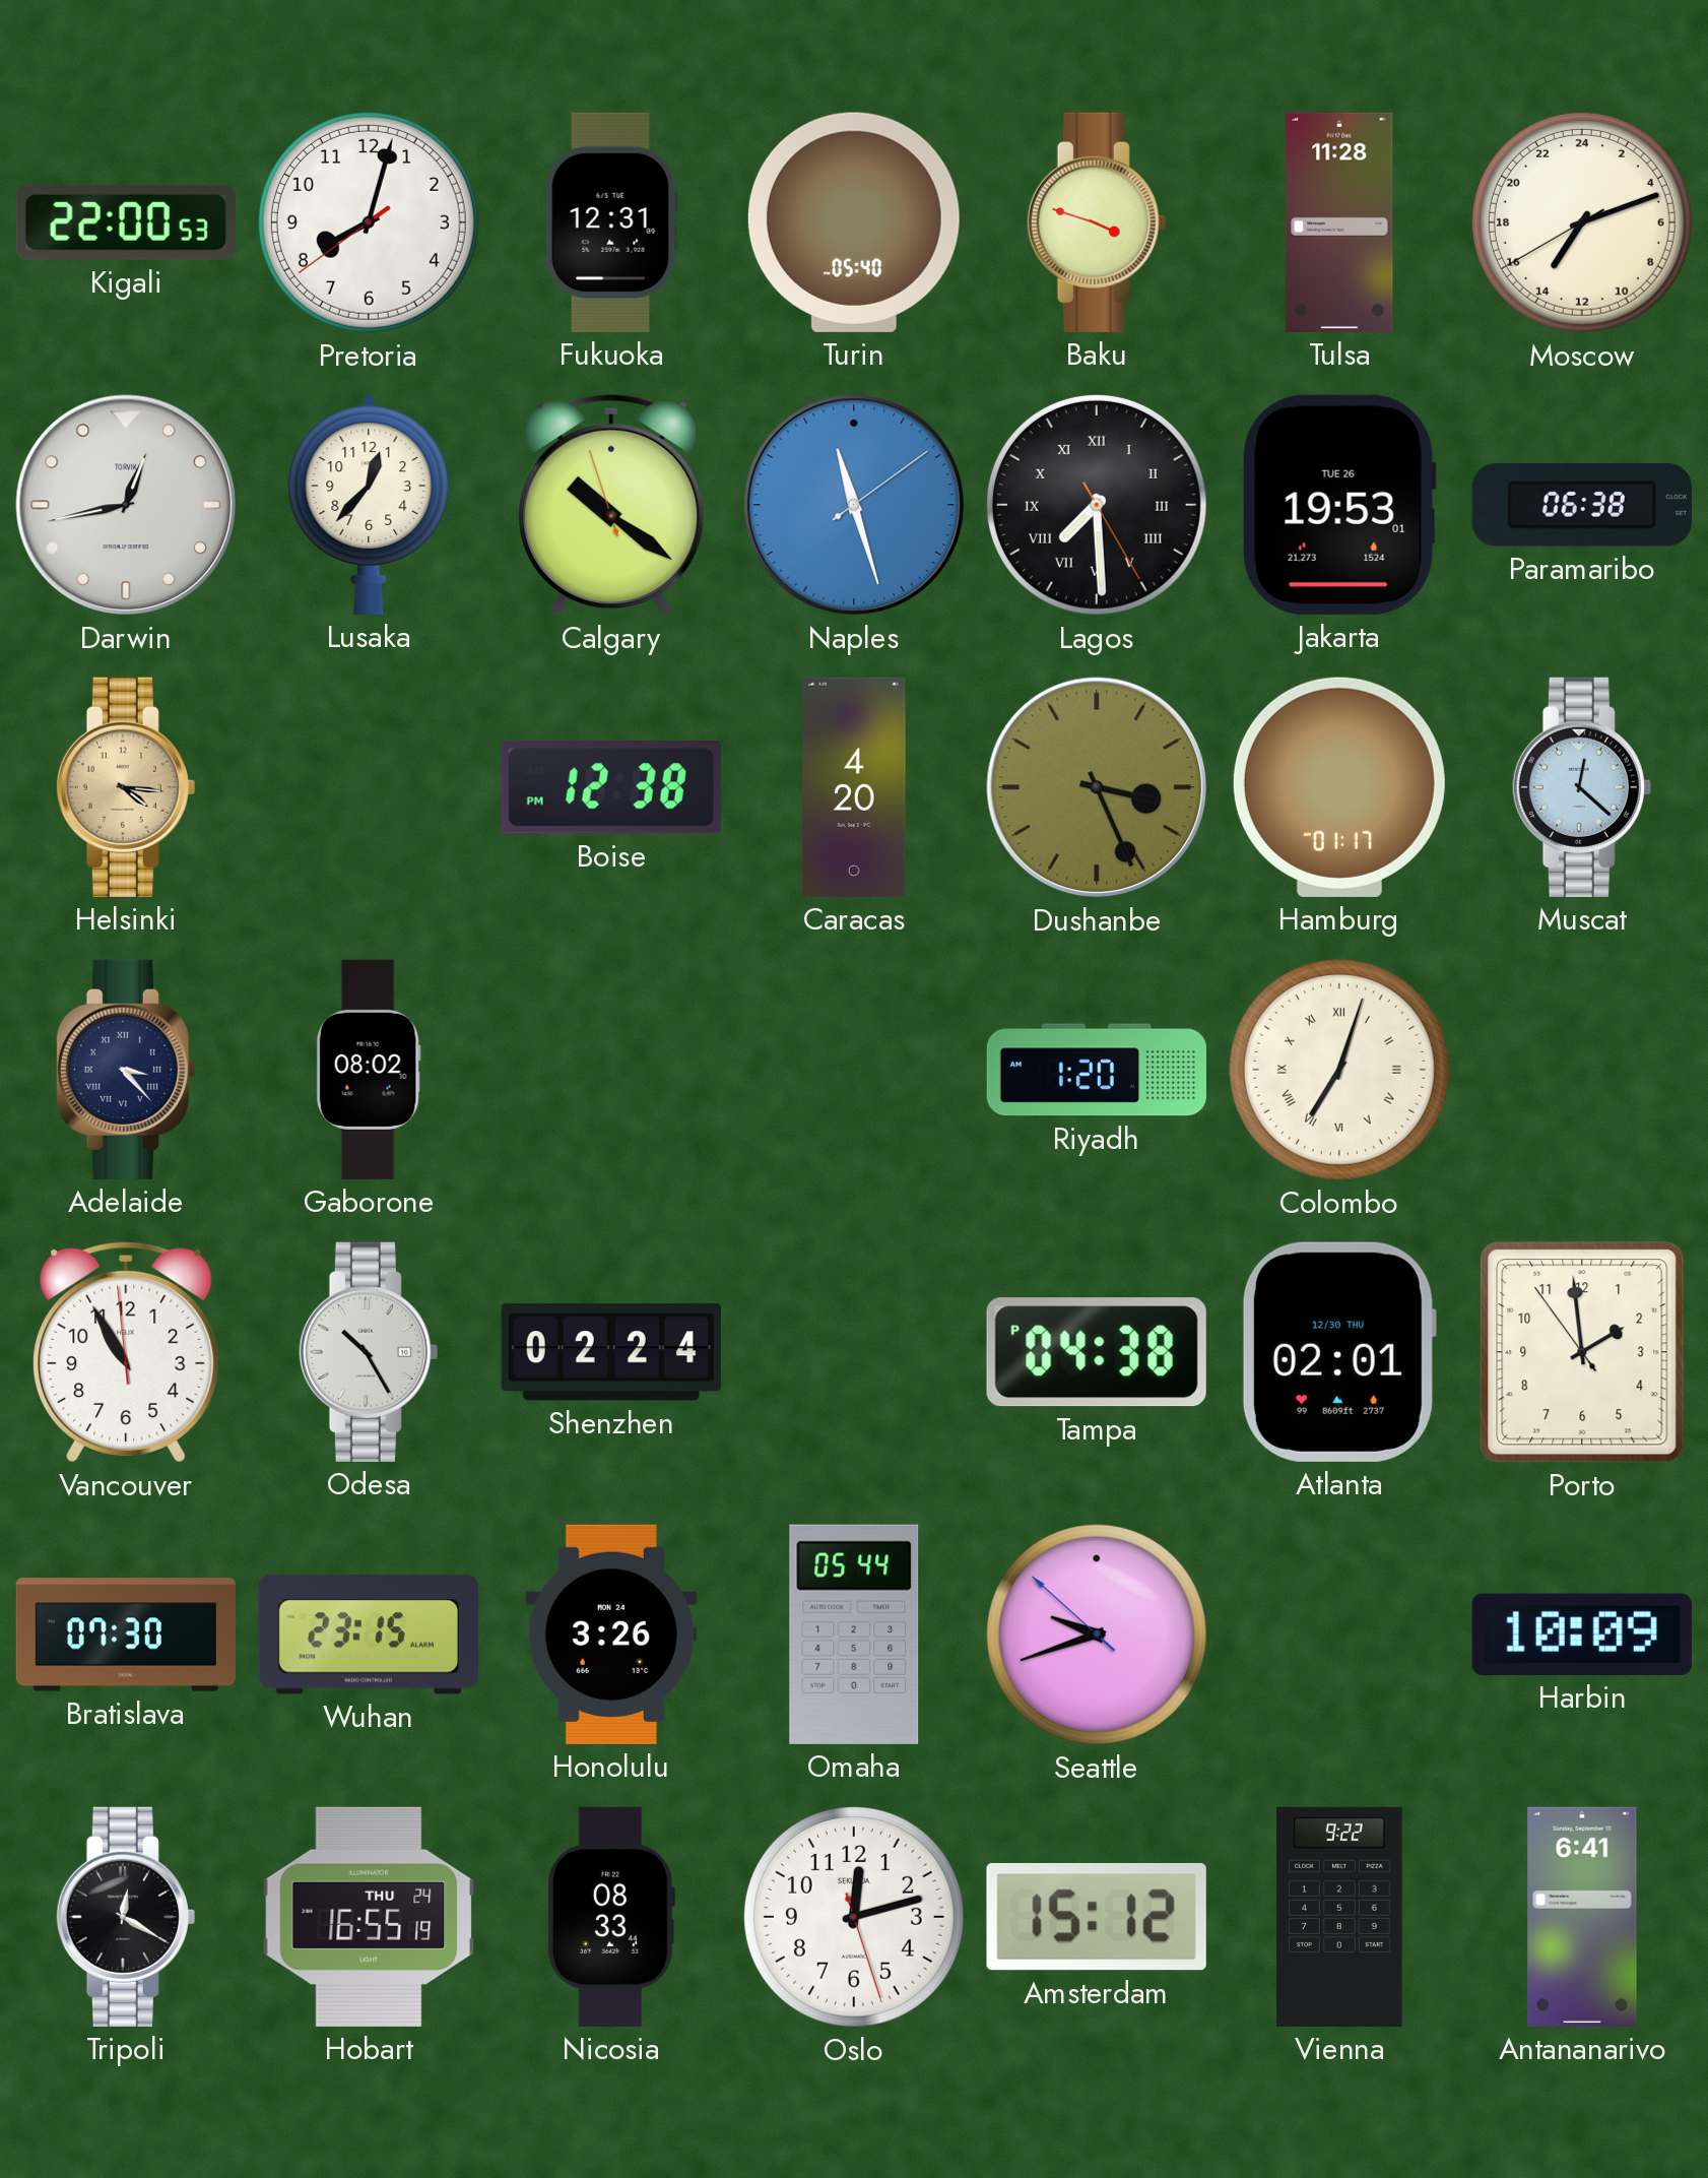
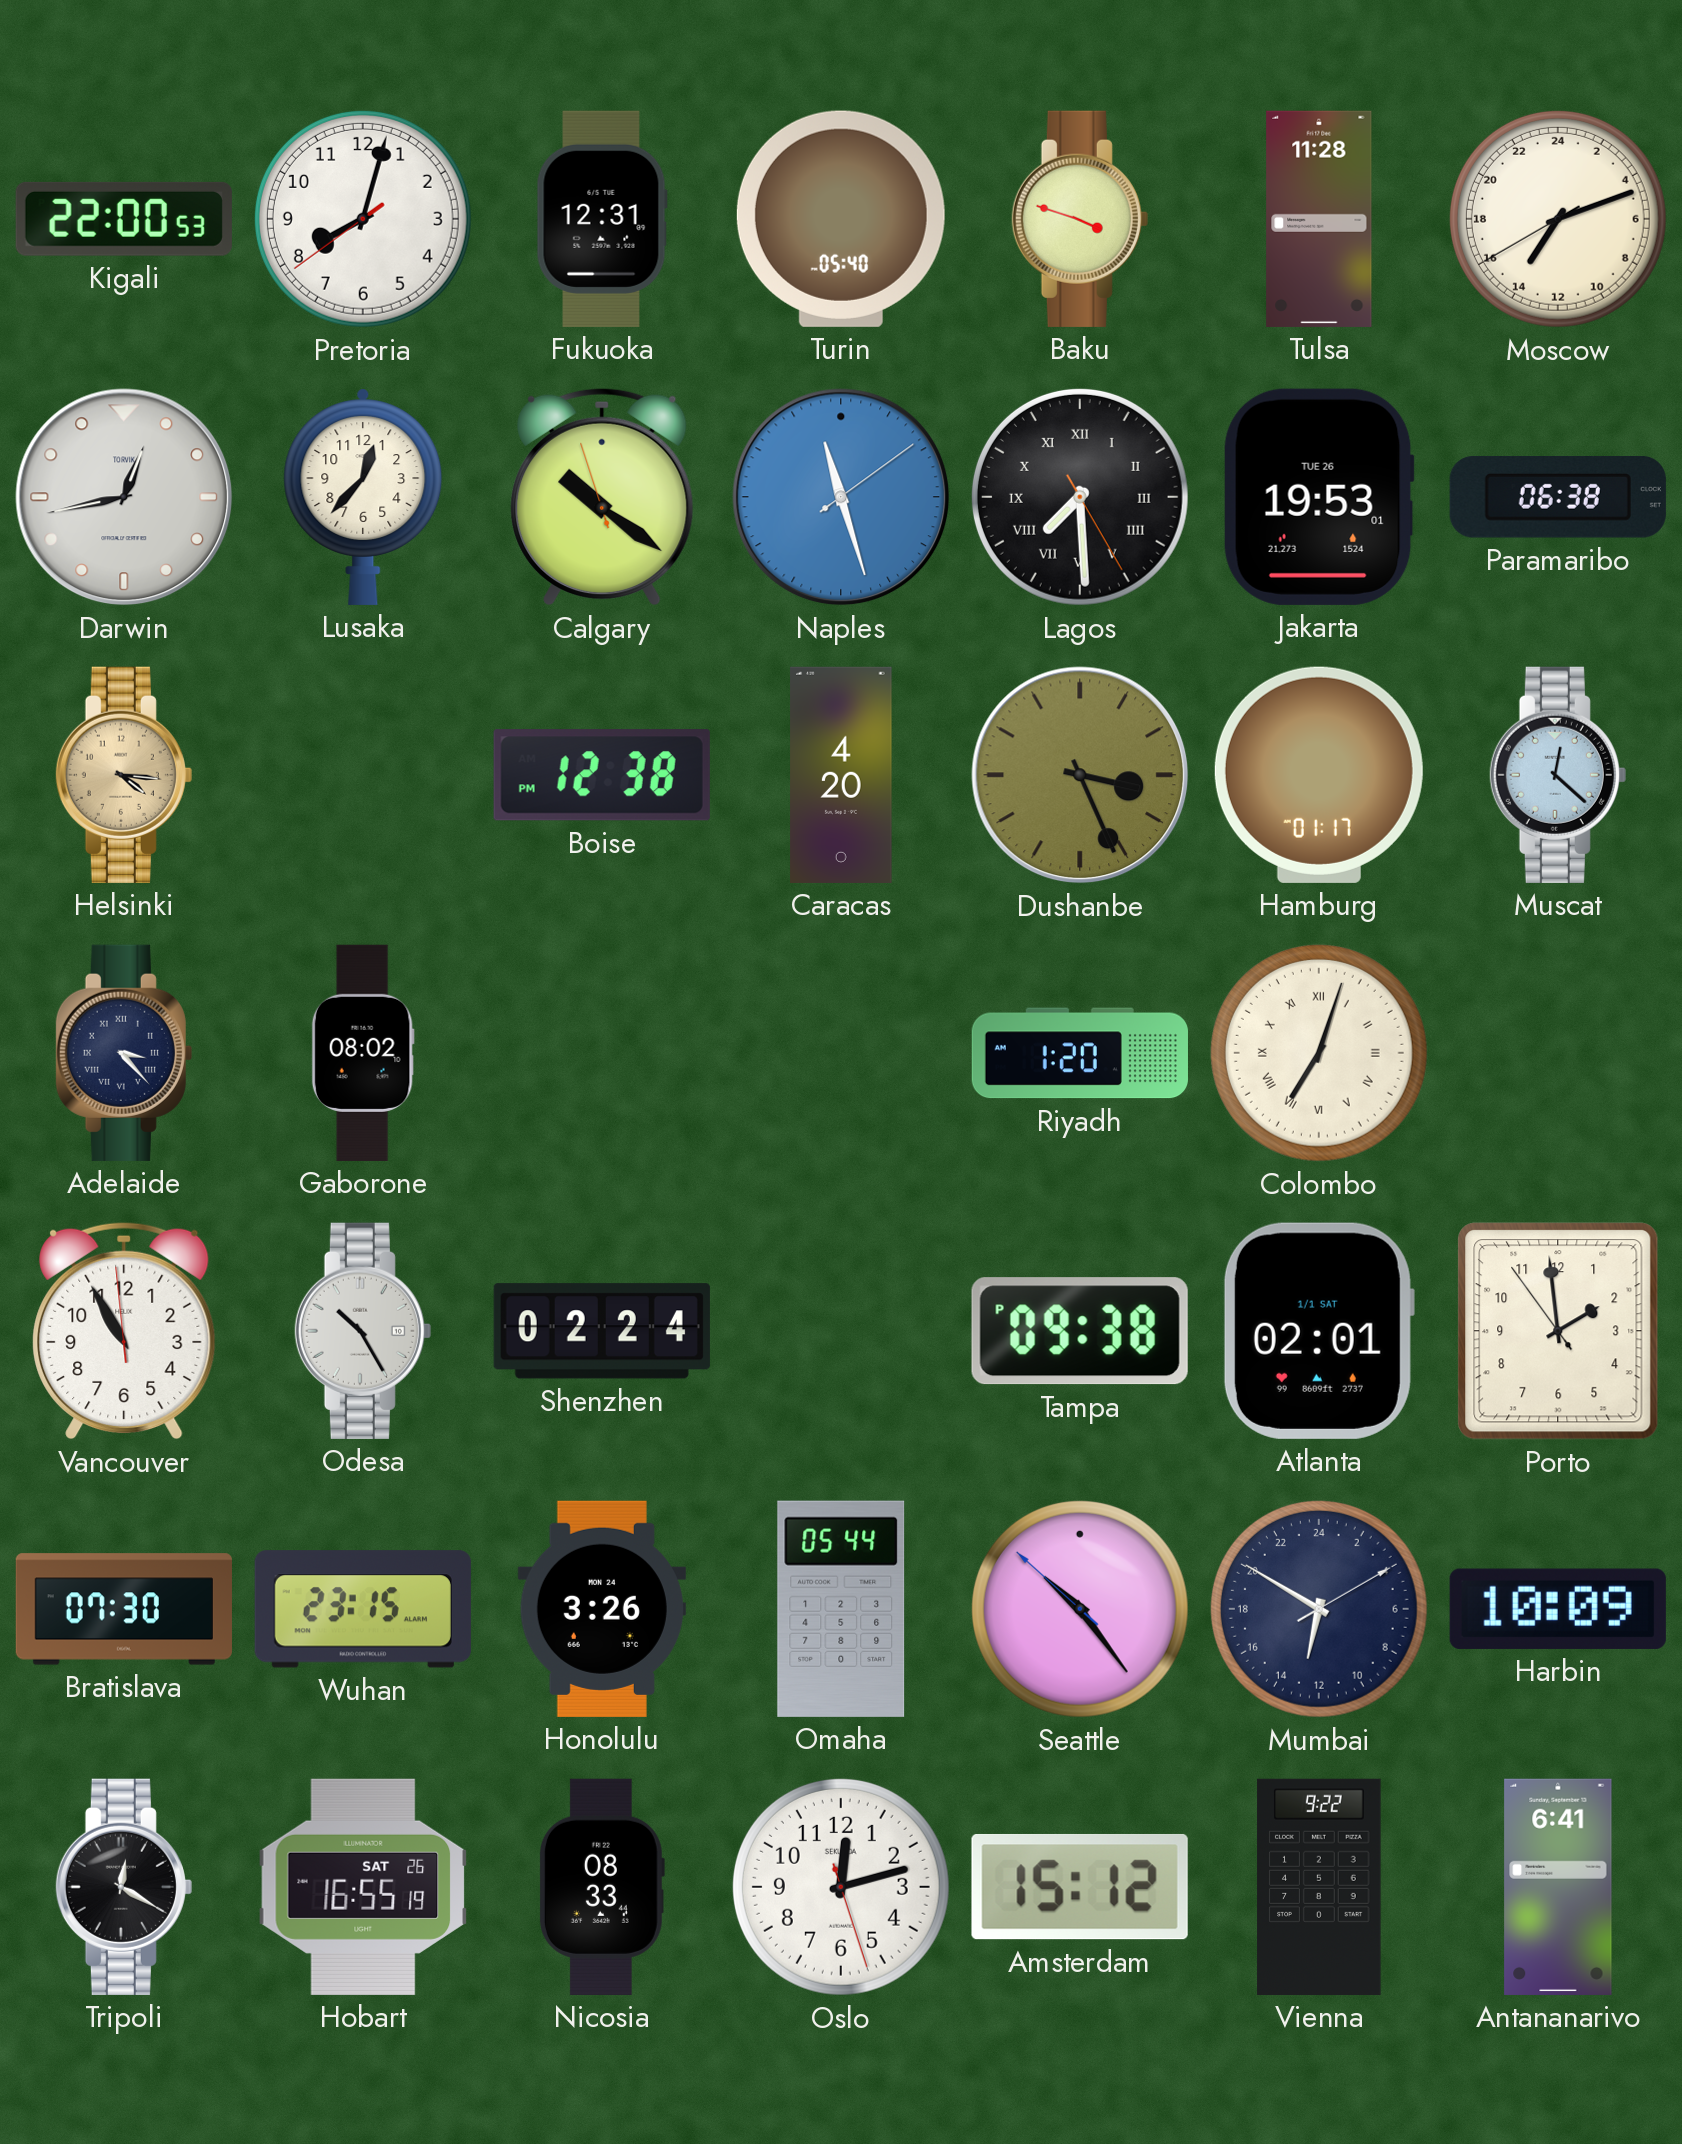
Tampa: 04:38 -> 09:38 (1080, 1331)
Atlanta date: 12/30 THU -> 1/1 SAT (1318, 1331)
Seattle: 9:41 -> 10:23 (1080, 1609)
Mumbai: none -> 12:50 (1319, 1609)
Hobart date: THU 24 -> SAT 26 (363, 1887)
